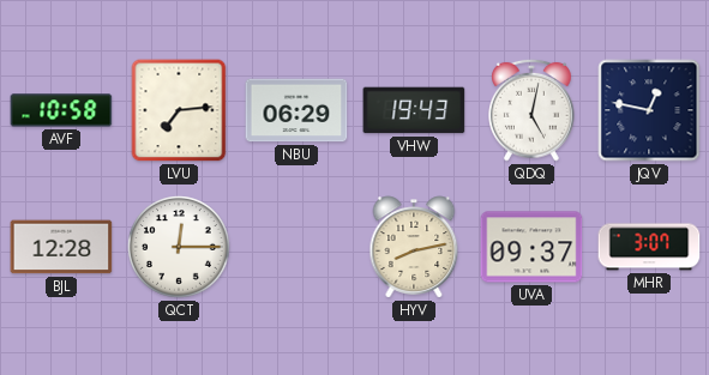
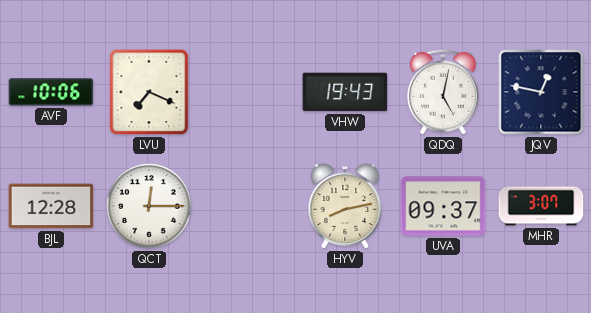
AVF: 10:58 -> 10:06 (51, 92)
LVU: 7:14 -> 7:19 (149, 92)
NBU: 06:29 -> none (296, 110)
